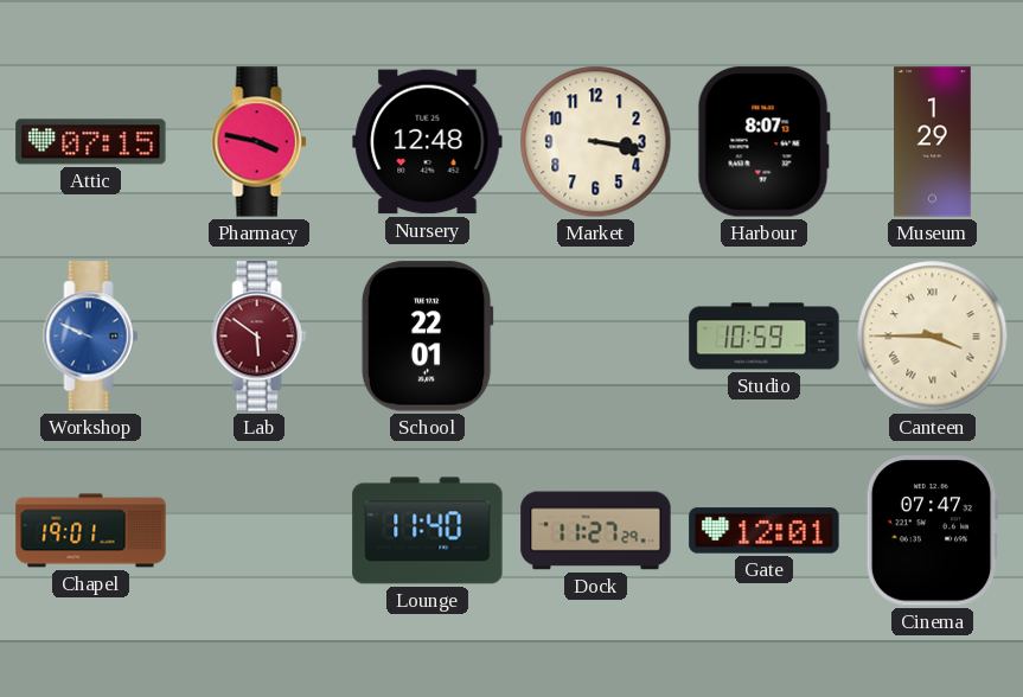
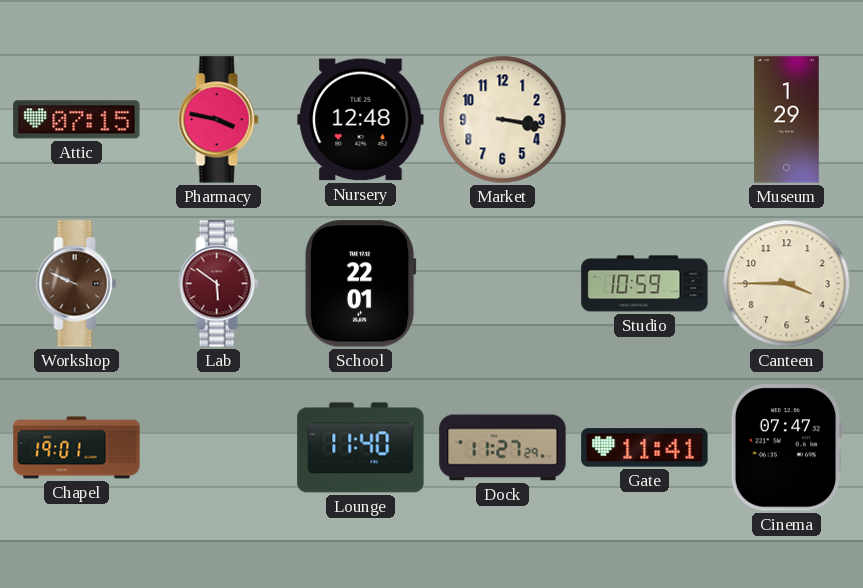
Harbour: 8:07 -> none (763, 142)
Workshop dial: blue -> brown (77, 284)
Canteen numerals: Roman -> Arabic (787, 284)
Gate: 12:01 -> 11:41 (645, 448)
